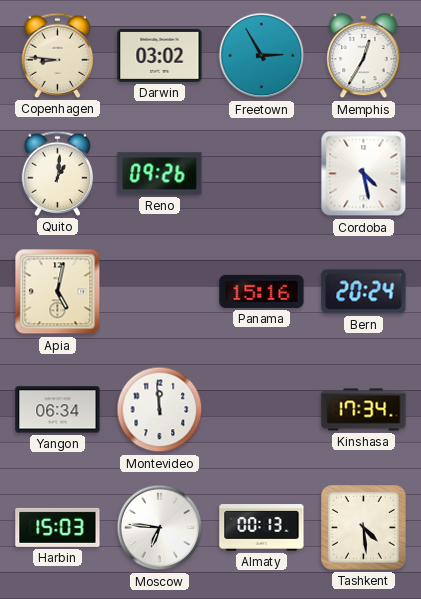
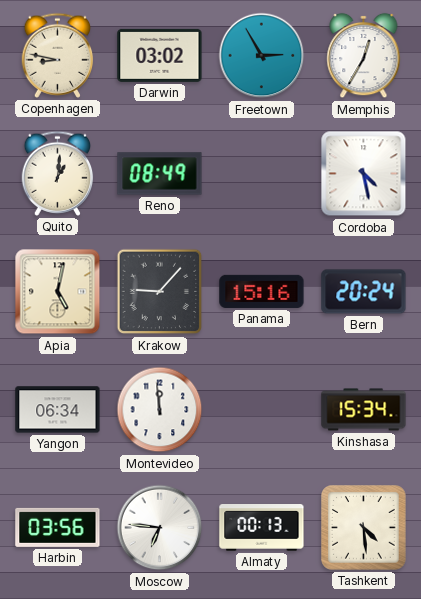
Copenhagen: 8:46 -> 8:47 (58, 55)
Reno: 09:26 -> 08:49 (160, 174)
Krakow: none -> 9:07 (160, 292)
Kinshasa: 17:34 -> 15:34 (364, 410)
Harbin: 15:03 -> 03:56 (58, 527)
